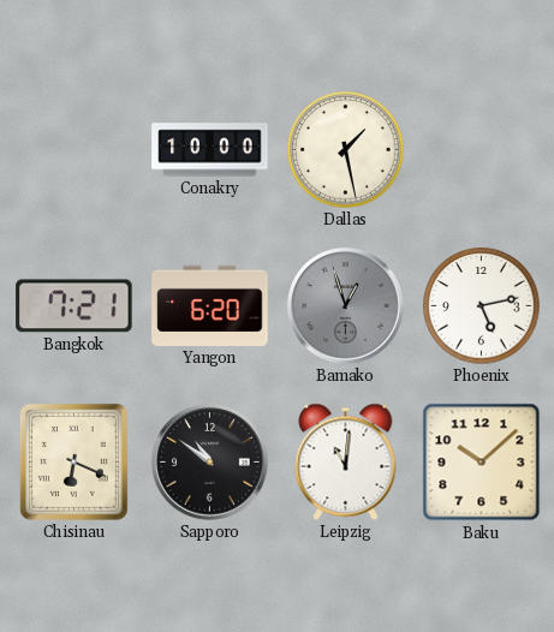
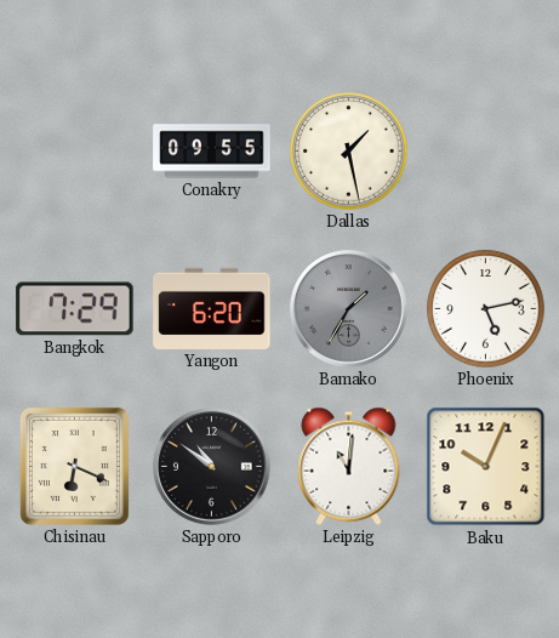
Conakry: 10:00 -> 09:55 (212, 152)
Bangkok: 7:21 -> 7:29 (75, 309)
Bamako: 12:57 -> 1:35 (349, 309)
Baku: 10:08 -> 10:04 (486, 467)
